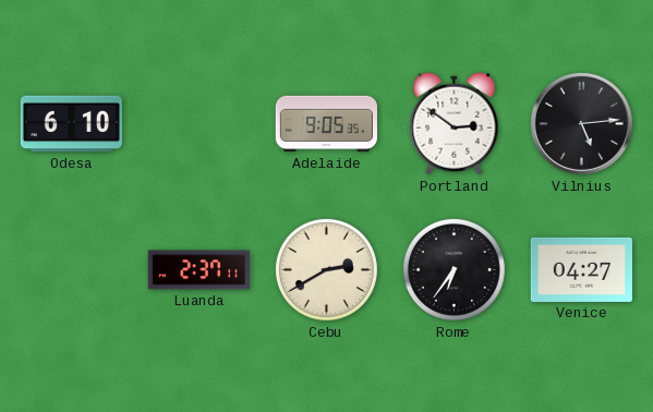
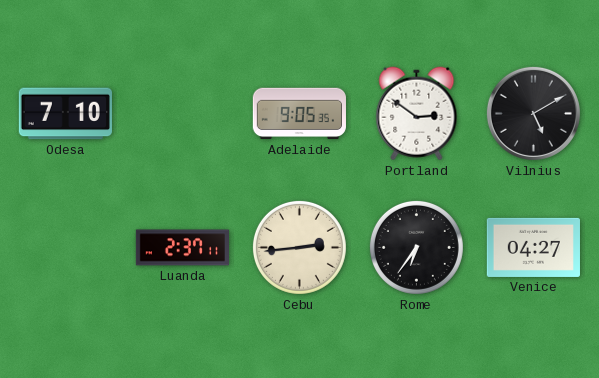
Odesa: 6:10 -> 7:10 (65, 114)
Vilnius: 5:14 -> 5:10 (533, 113)
Cebu: 2:40 -> 2:44 (299, 247)
